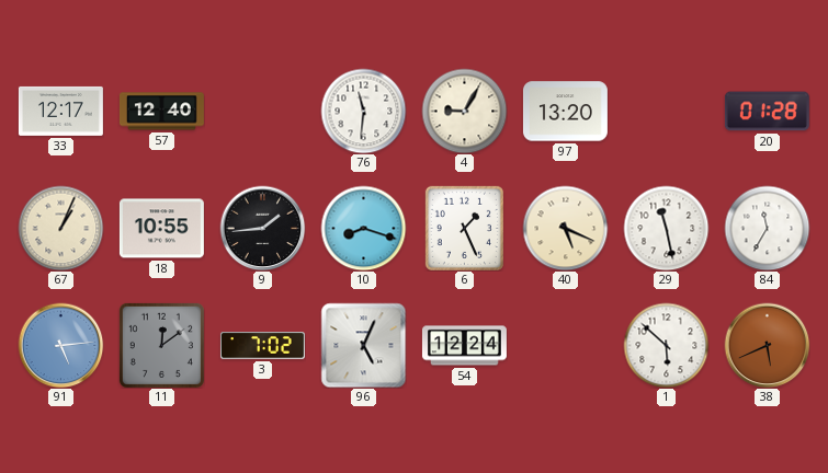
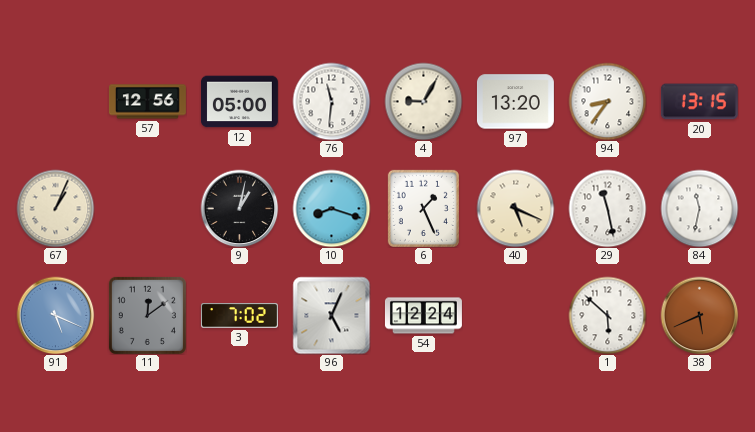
33: 12:17 -> none (60, 111)
57: 12:40 -> 12:56 (147, 102)
12: none -> 05:00 (239, 102)
94: none -> 8:36 (607, 101)
20: 01:28 -> 13:15 (699, 102)
18: 10:55 -> none (161, 229)
9: 1:44 -> 1:02 (239, 208)
84: 11:35 -> 11:32 (699, 208)
91: 5:14 -> 5:19 (55, 315)
